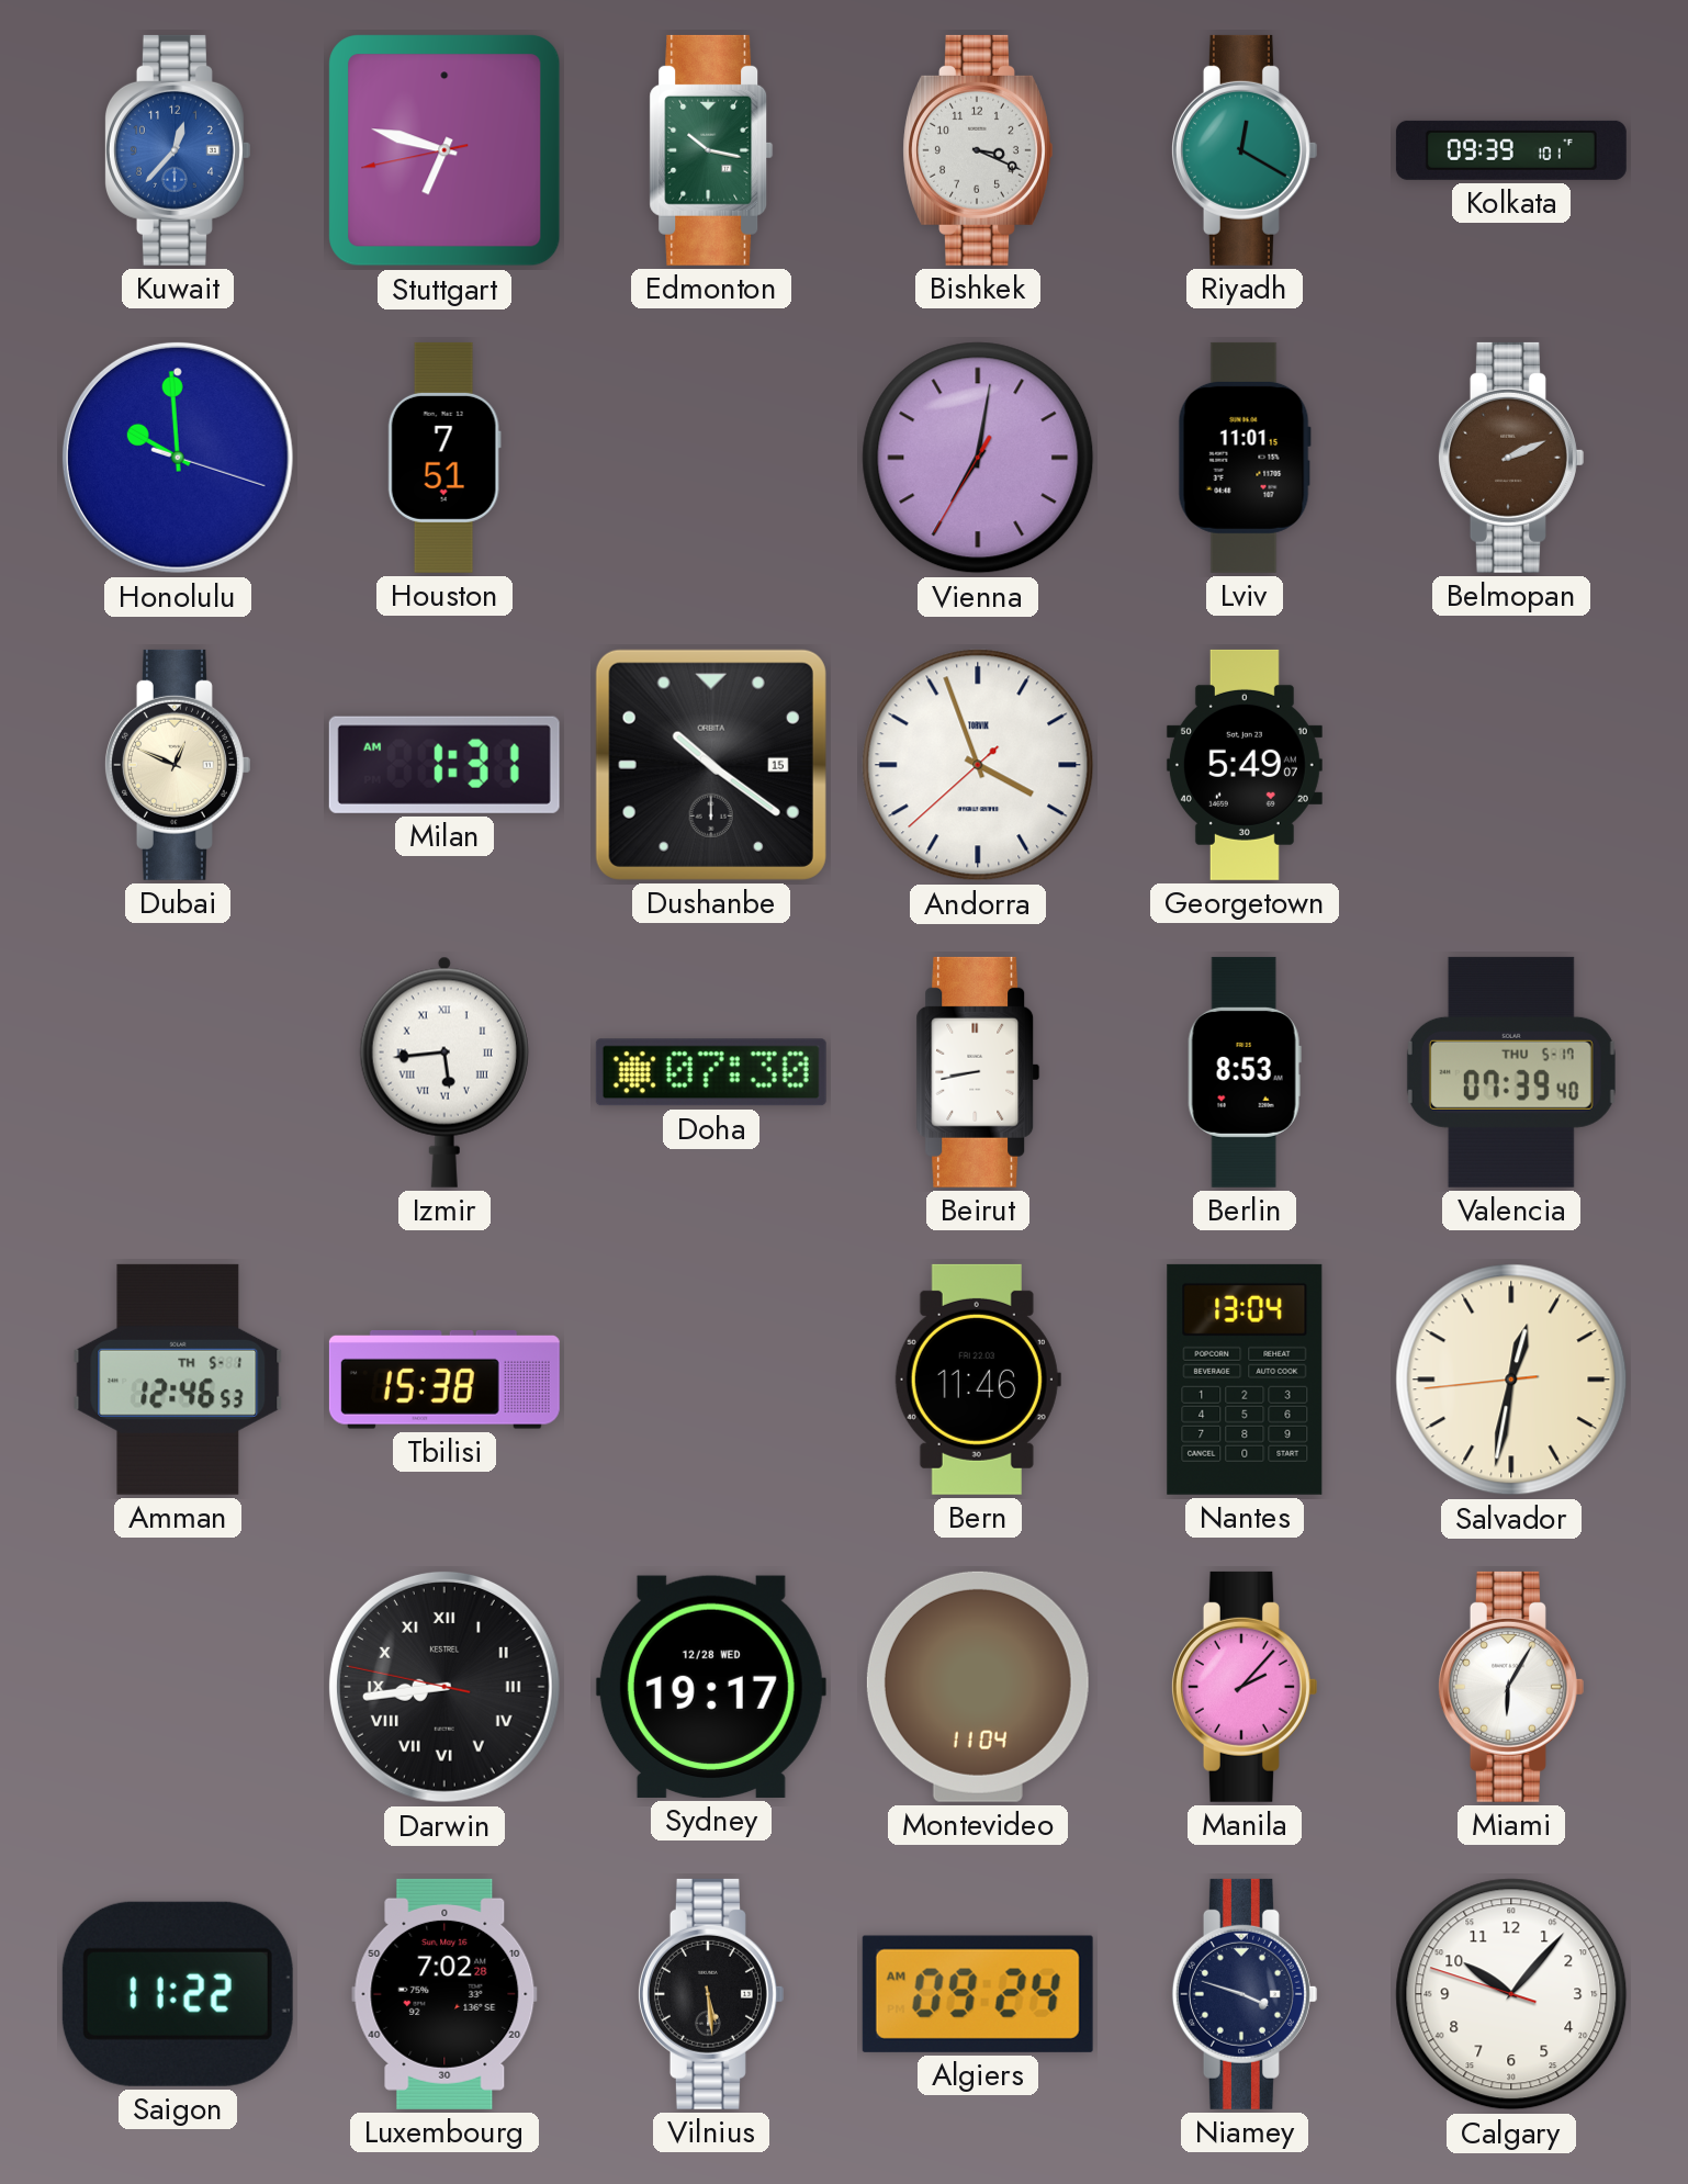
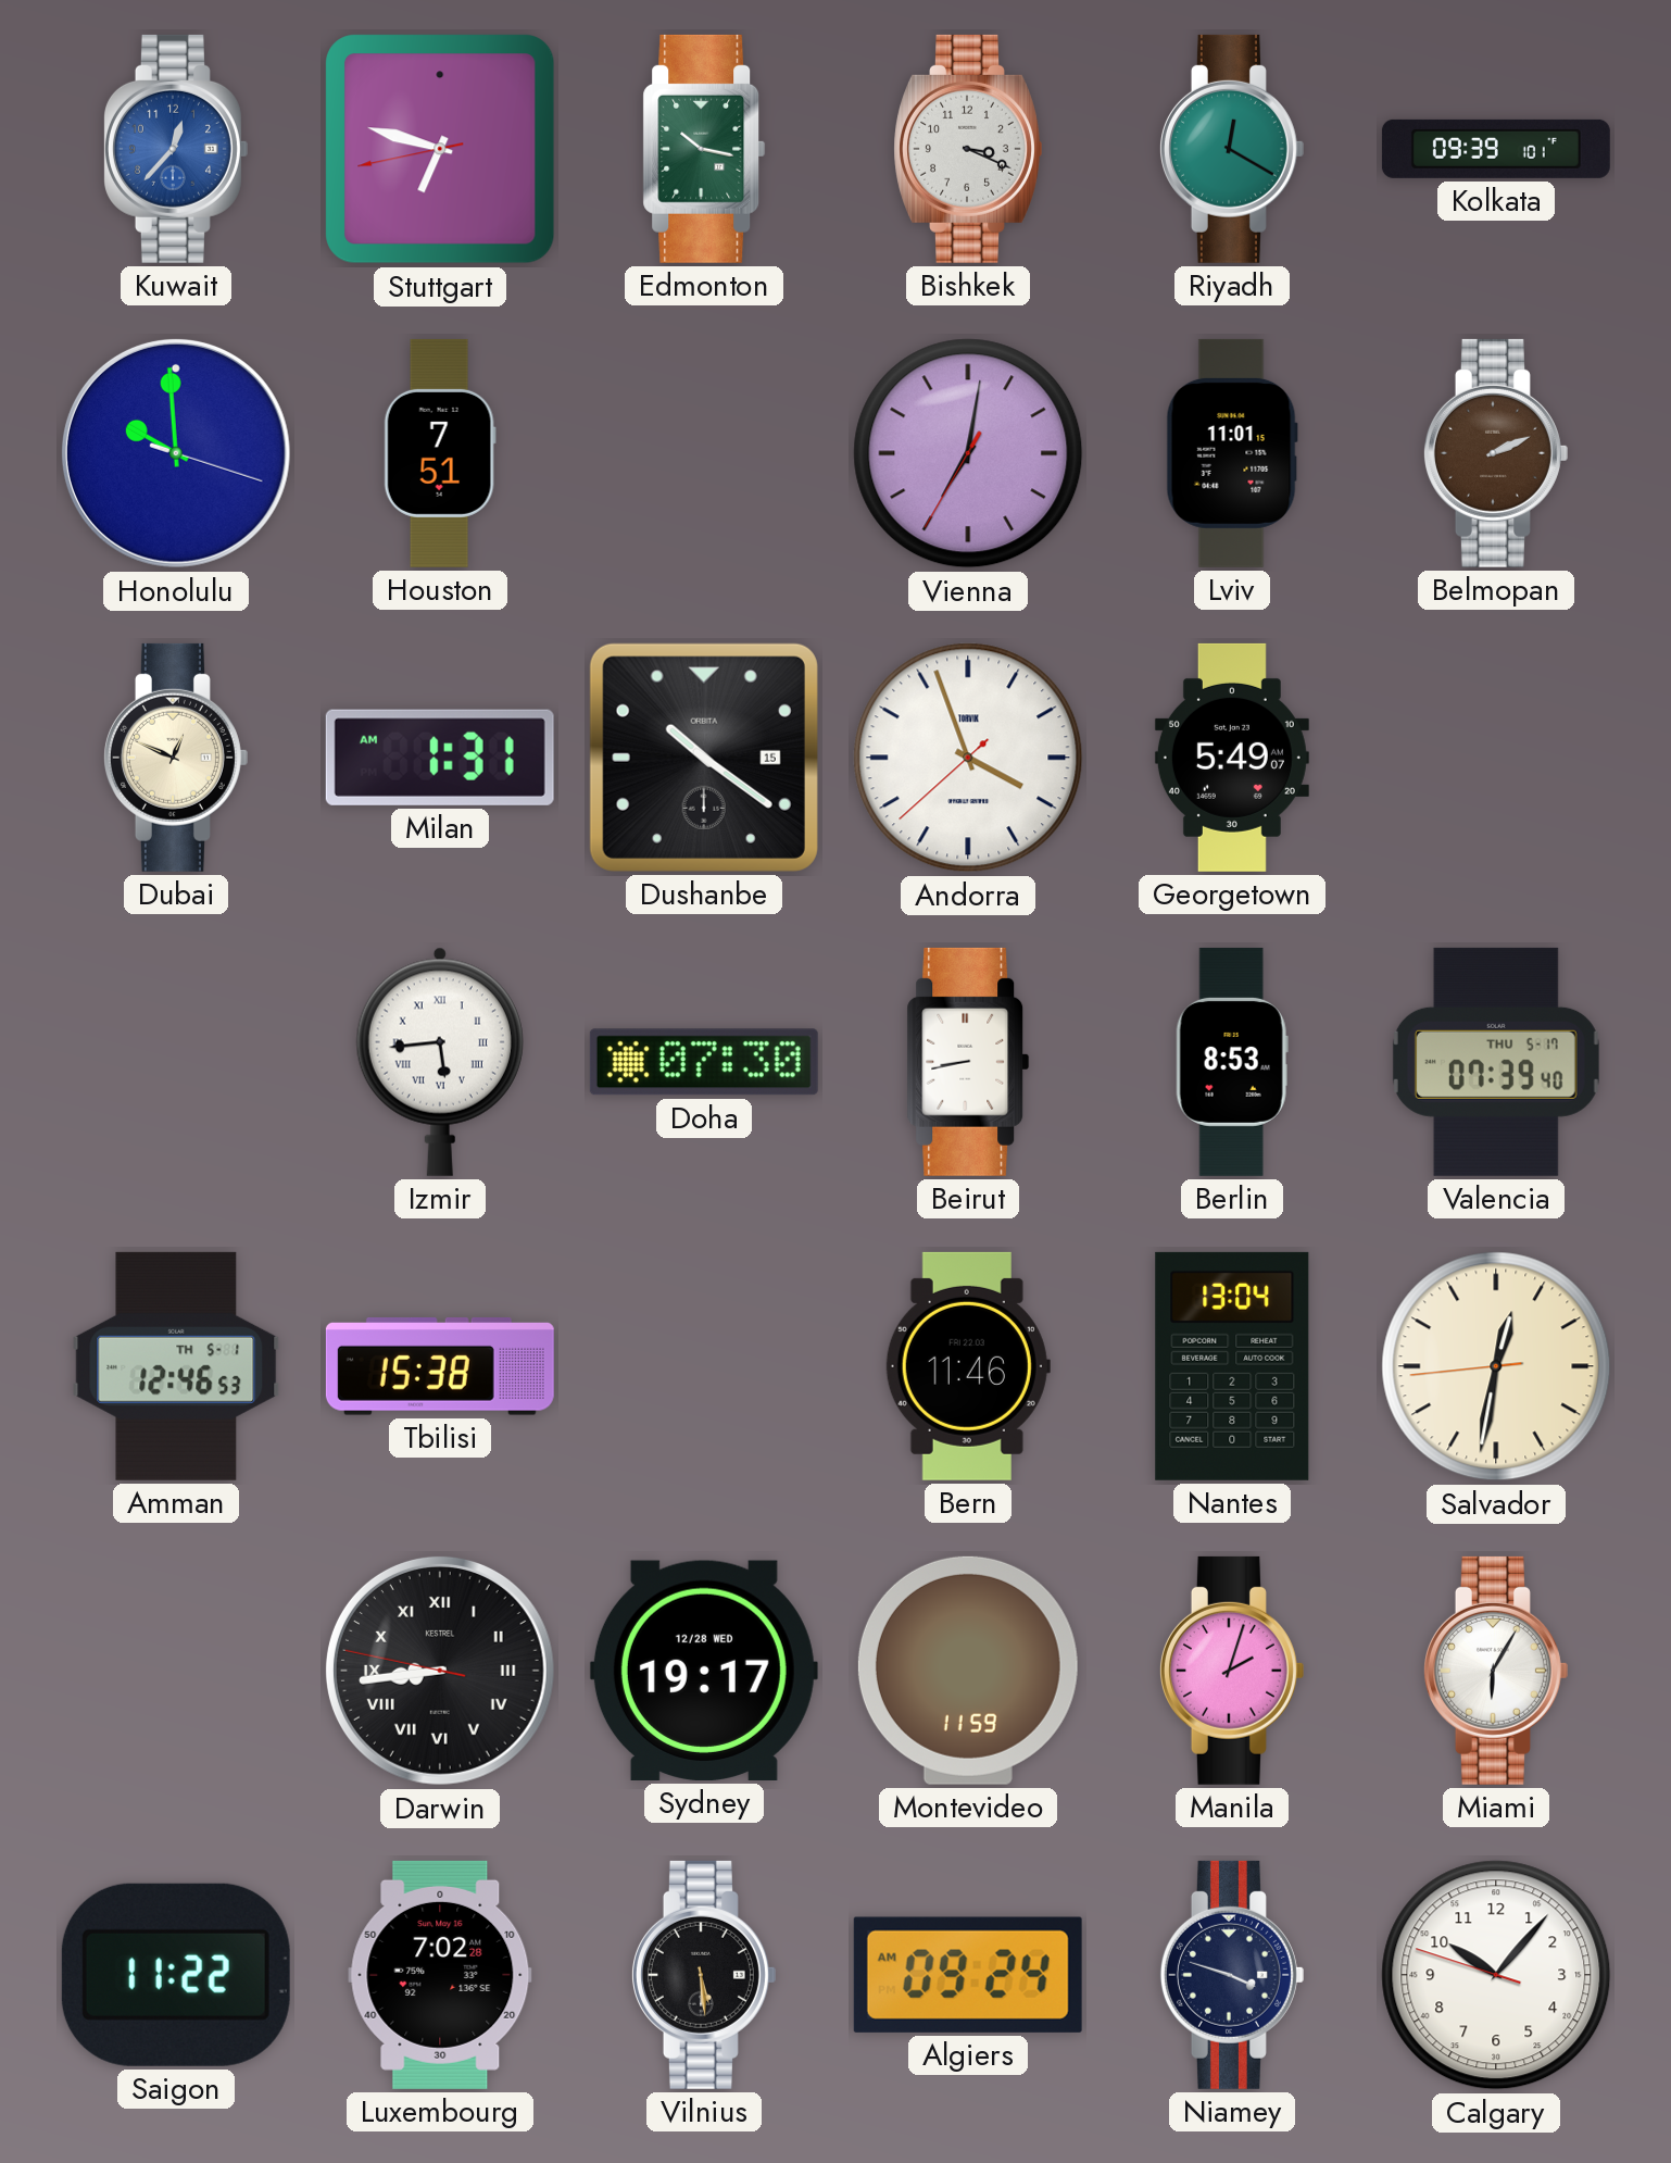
Montevideo: 11:04 -> 11:59 (968, 1671)
Manila: 2:07 -> 2:03 (1231, 1671)
